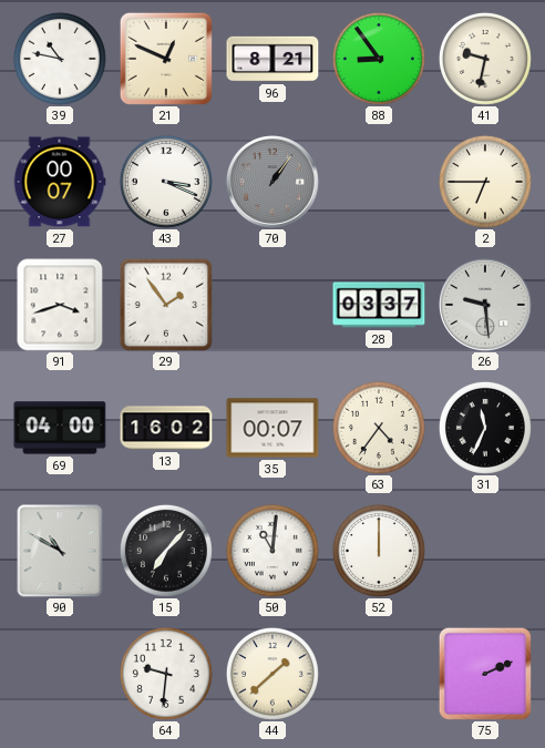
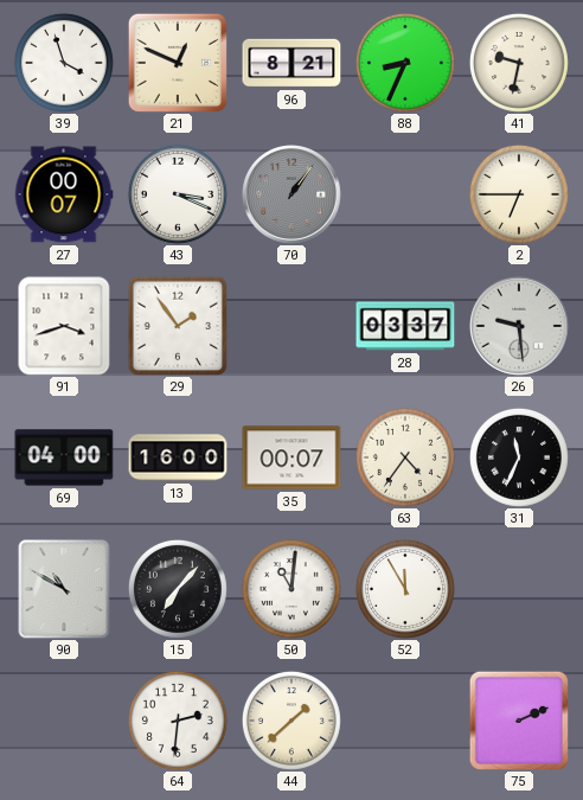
39: 10:47 -> 3:57 (64, 63)
88: 8:54 -> 8:34 (405, 63)
13: 16:02 -> 16:00 (178, 457)
52: 12:00 -> 11:55 (405, 589)
64: 9:31 -> 2:31 (178, 721)
